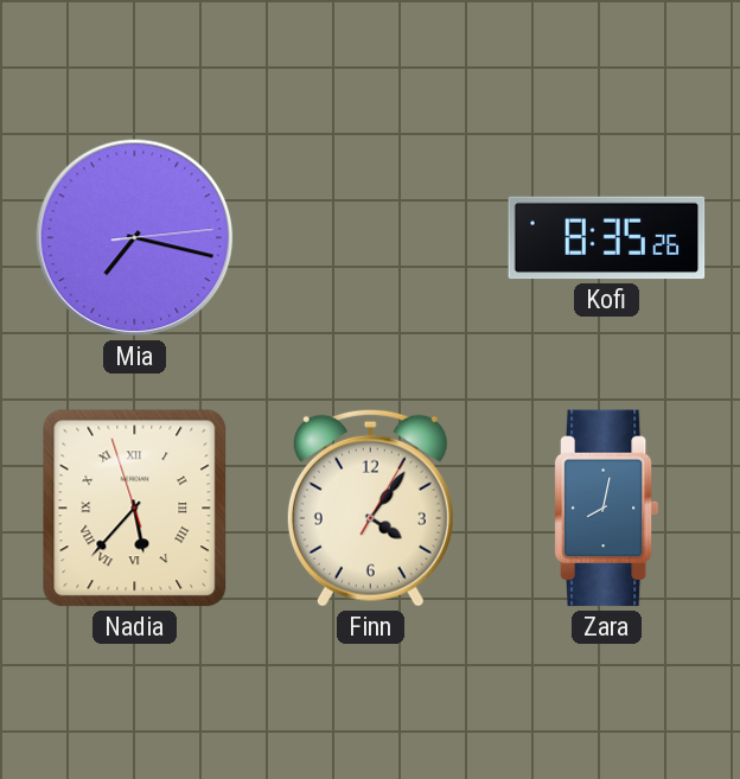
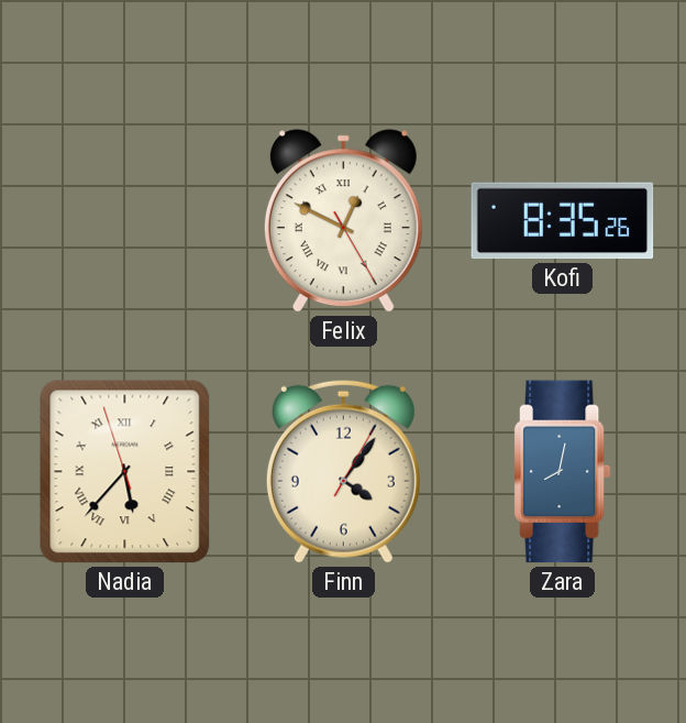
Mia: 7:17 -> none (135, 238)
Felix: none -> 12:49 (343, 221)
